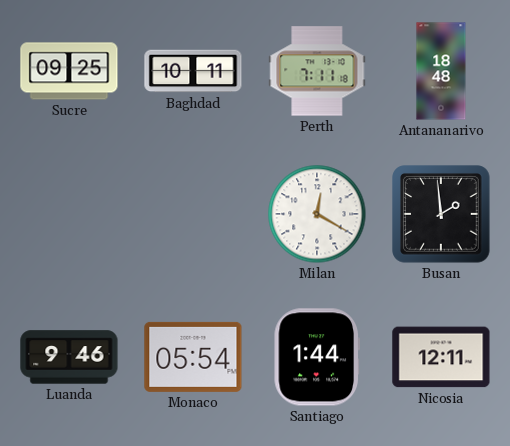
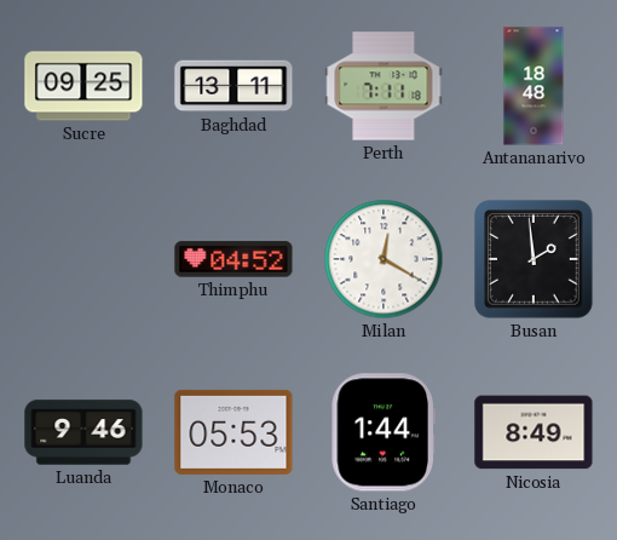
Baghdad: 10:11 -> 13:11 (233, 86)
Thimphu: none -> 04:52 (233, 259)
Monaco: 05:54 -> 05:53 (233, 432)
Nicosia: 12:11 -> 8:49 (534, 432)
